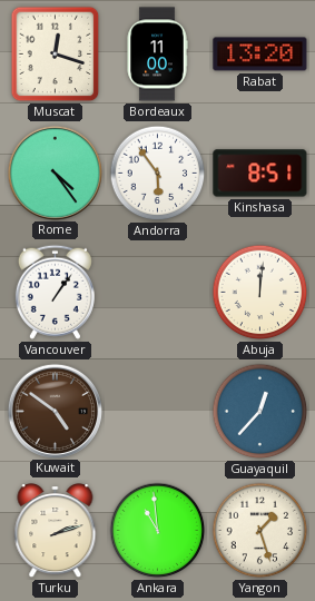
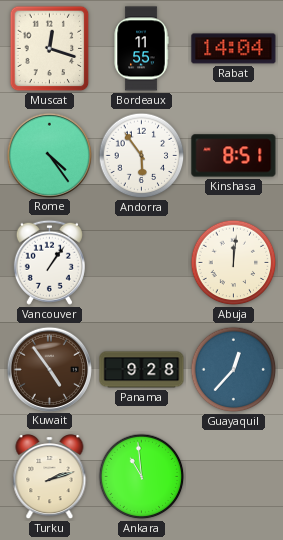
Bordeaux: 11:00 -> 11:55 (141, 49)
Rabat: 13:20 -> 14:04 (234, 49)
Kuwait: 4:51 -> 4:54 (49, 369)
Panama: none -> 9:28 (142, 370)
Yangon: 1:27 -> none (260, 531)
